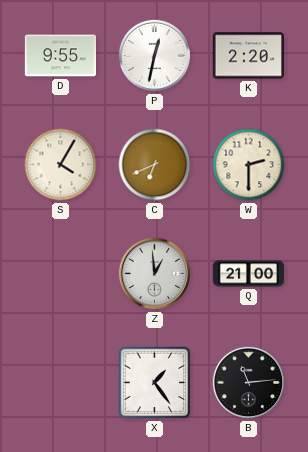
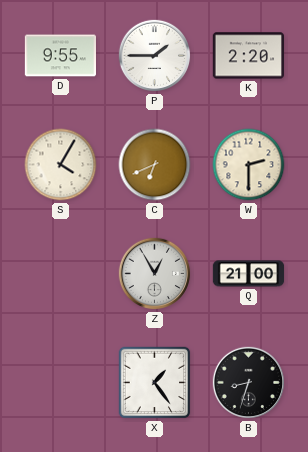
P: 12:32 -> 1:45 (155, 56)
Z: 12:59 -> 12:55 (155, 274)
B: 11:14 -> 8:33 (249, 383)
